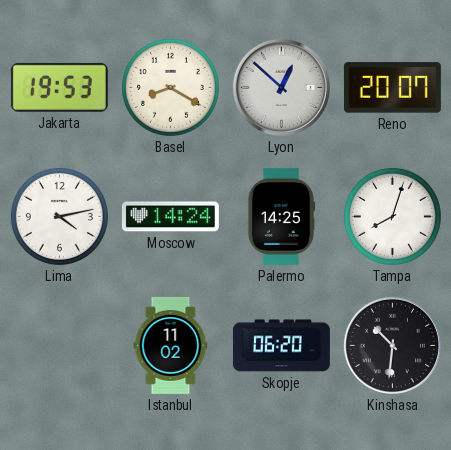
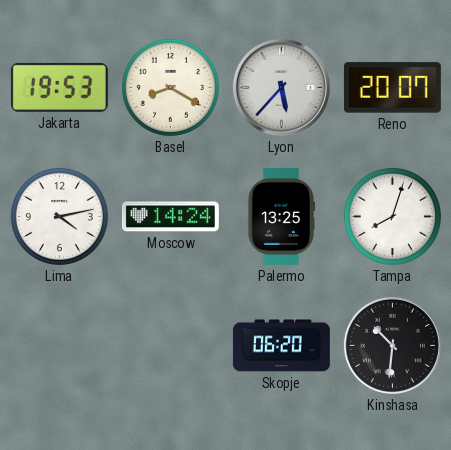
Lyon: 12:52 -> 5:37 (281, 87)
Palermo: 14:25 -> 13:25 (280, 216)
Istanbul: 11:02 -> none (171, 345)
